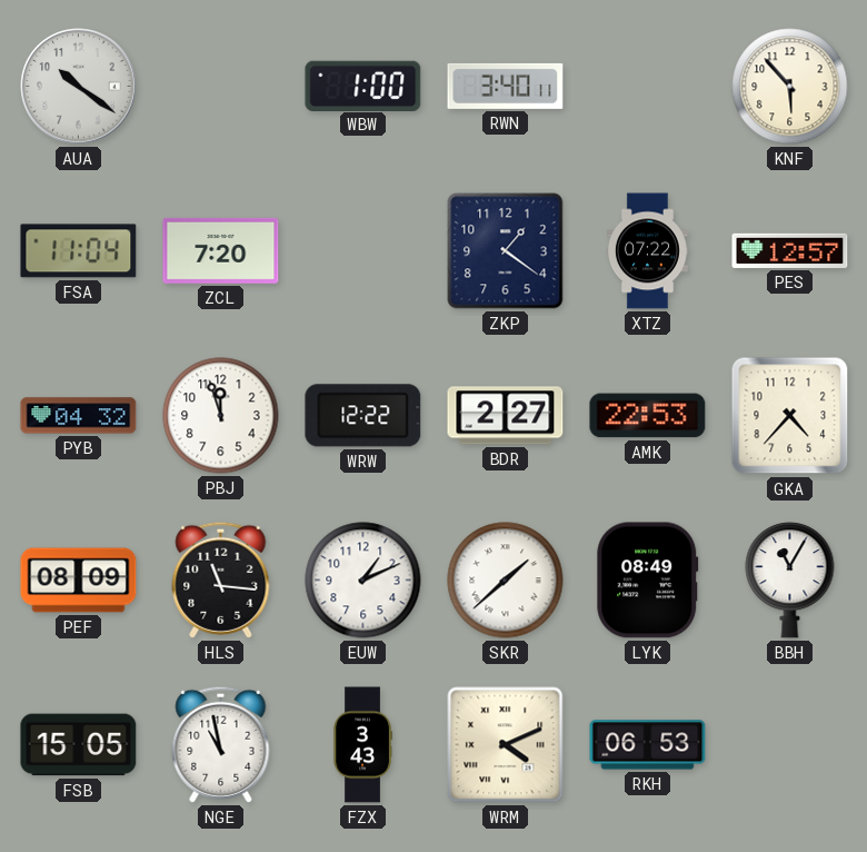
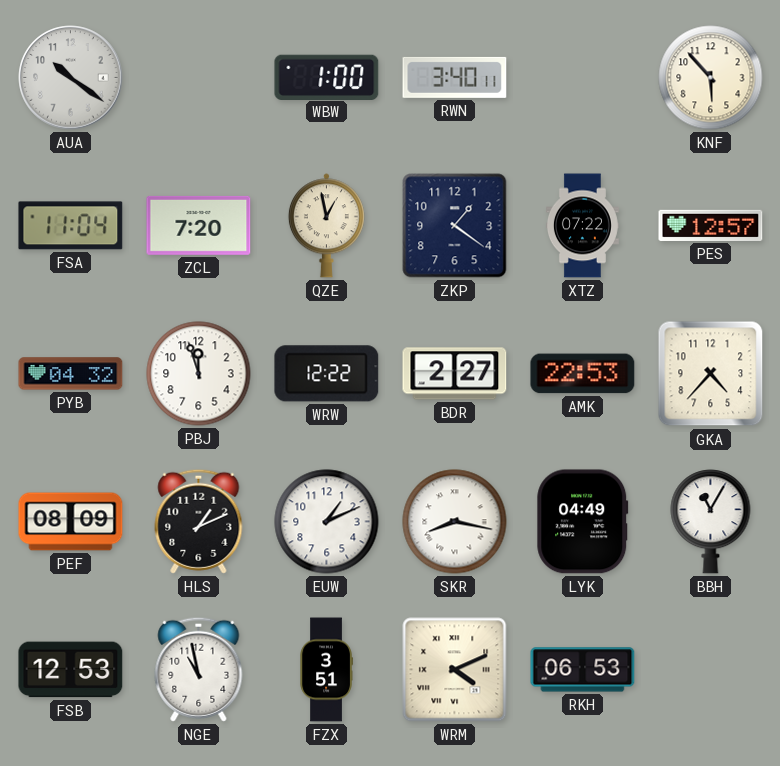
QZE: none -> 12:58 (326, 226)
HLS: 11:16 -> 1:11 (199, 521)
SKR: 1:38 -> 8:17 (455, 522)
LYK: 08:49 -> 04:49 (583, 522)
FSB: 15:05 -> 12:53 (71, 670)
FZX: 3:43 -> 3:51 (326, 670)
